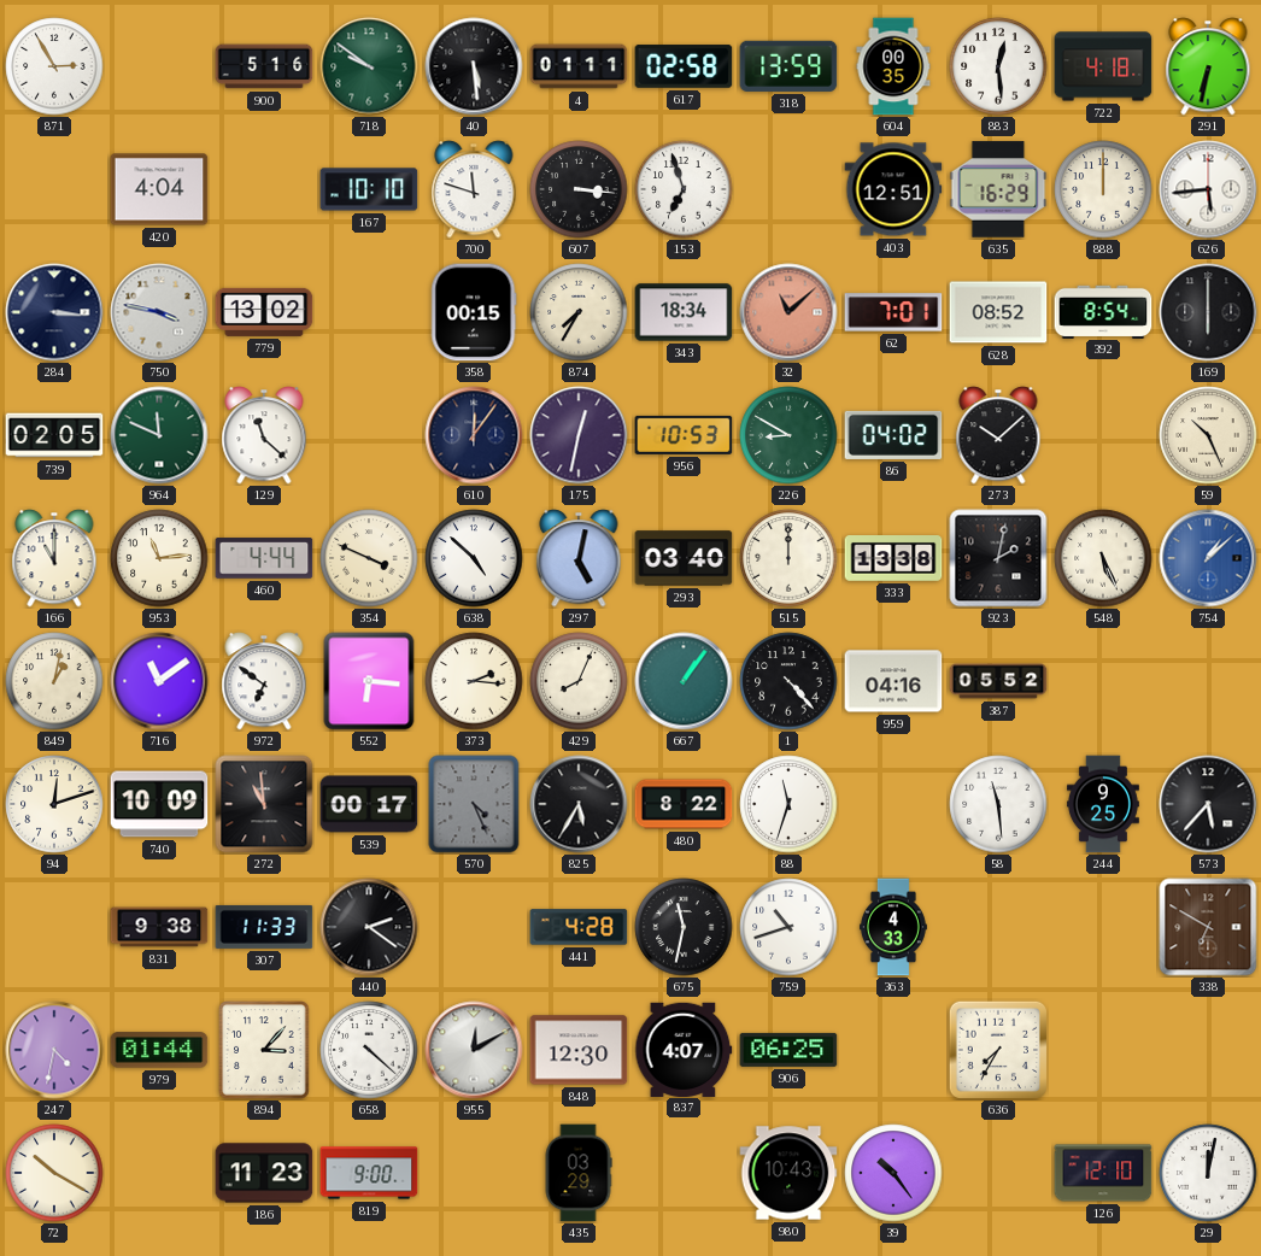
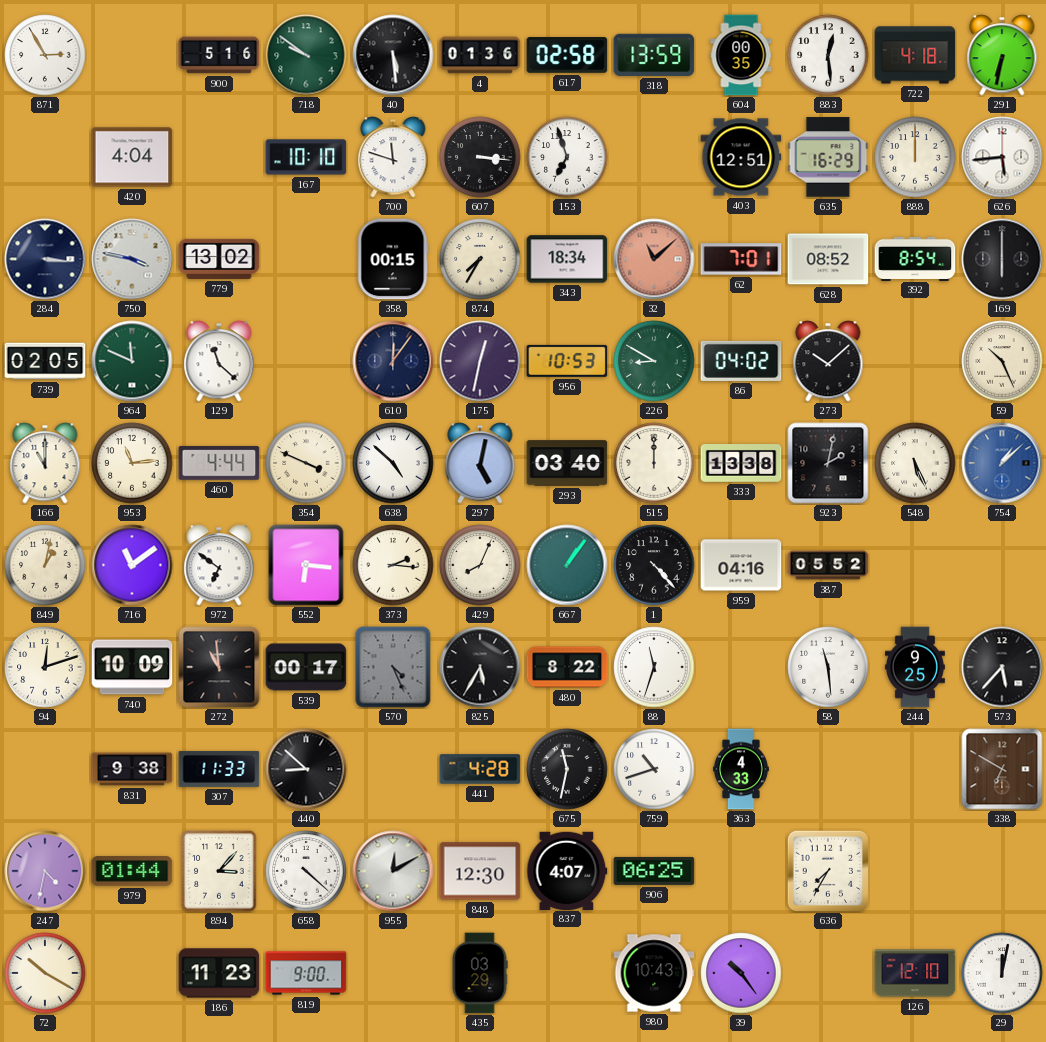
4: 01:11 -> 01:36 (480, 55)
440: 2:21 -> 8:52 (306, 769)
